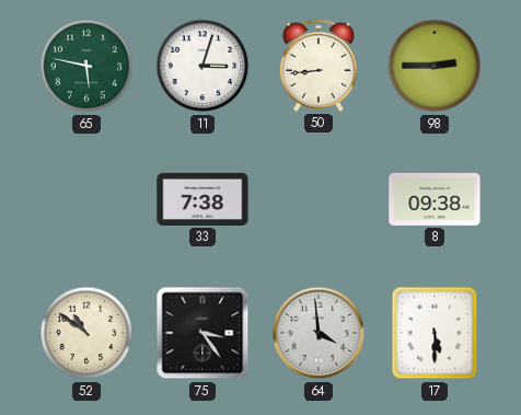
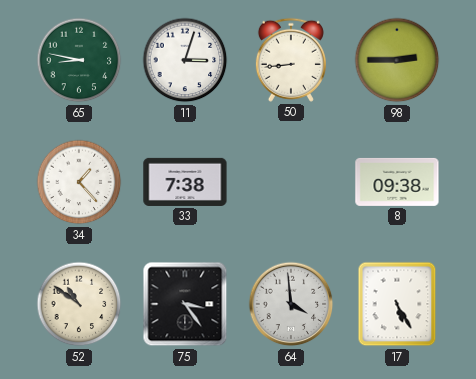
65: 5:47 -> 8:47 (79, 60)
34: none -> 1:23 (79, 182)
17: 5:30 -> 5:25 (397, 304)
